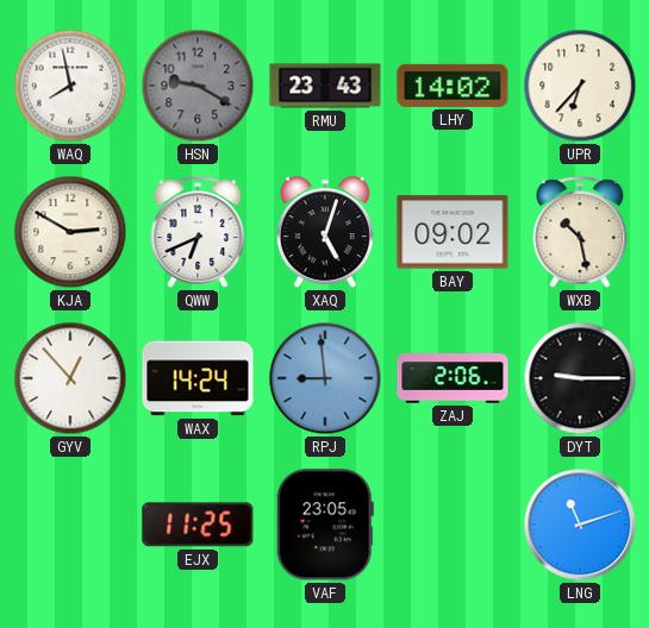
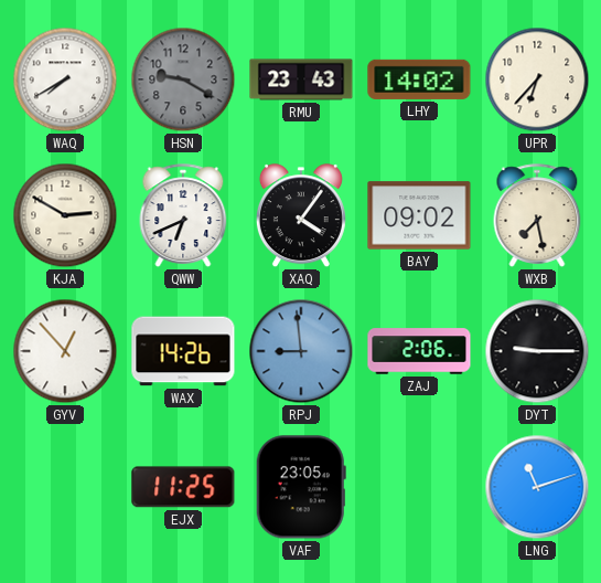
WAQ: 7:58 -> 7:40 (65, 79)
XAQ: 5:03 -> 4:06 (301, 216)
WXB: 10:28 -> 7:28 (537, 215)
WAX: 14:24 -> 14:26 (183, 351)
